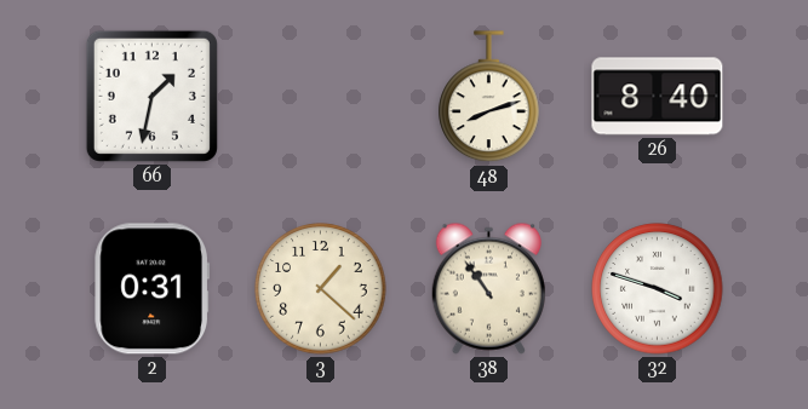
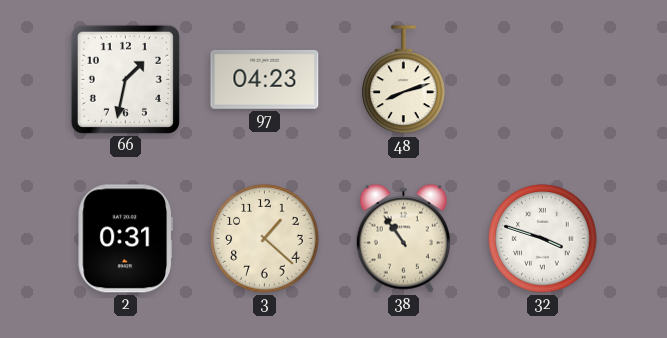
97: none -> 04:23 (265, 79)
26: 8:40 -> none (658, 97)
